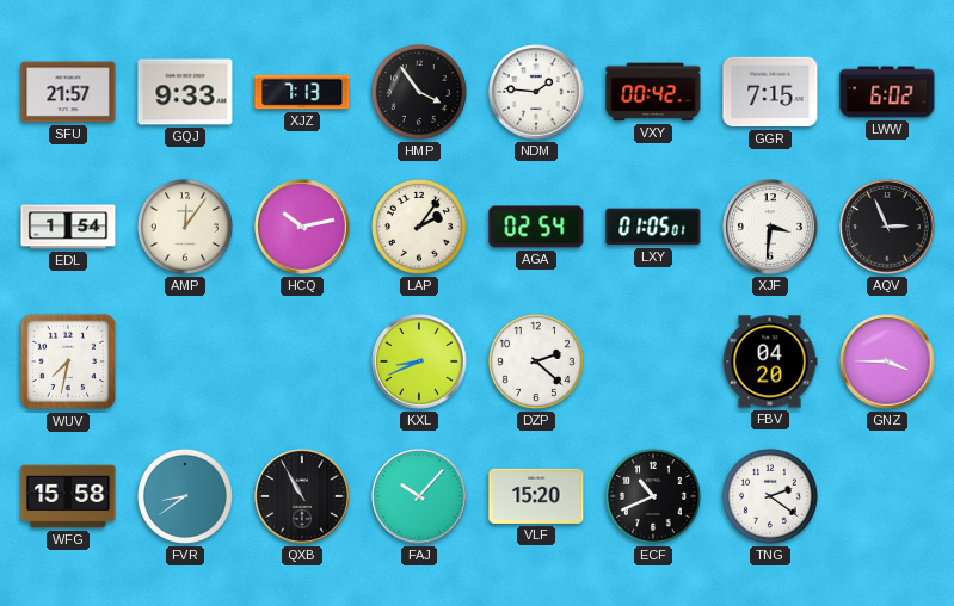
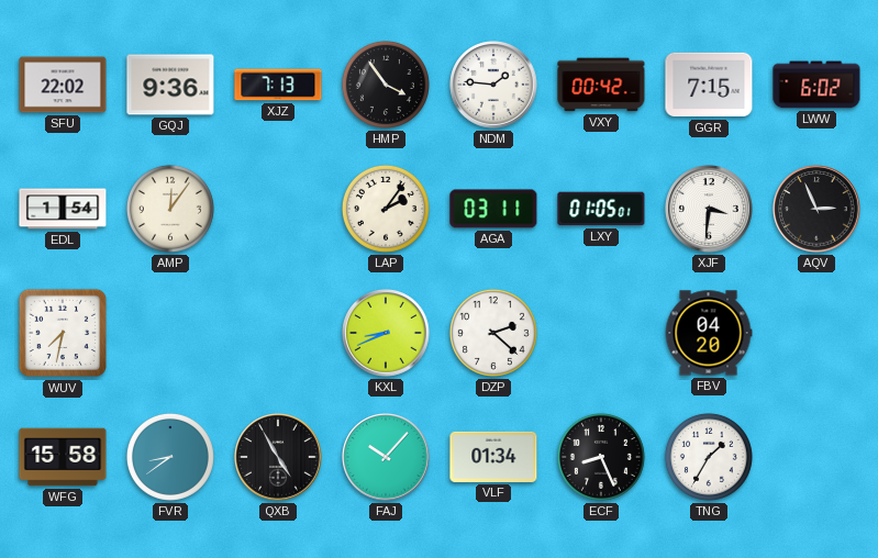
SFU: 21:57 -> 22:02 (63, 85)
GQJ: 9:33 -> 9:36 (170, 85)
HCQ: 10:13 -> none (302, 227)
AGA: 02:54 -> 03:11 (493, 209)
GNZ: 3:45 -> none (887, 361)
QXB: 10:55 -> 4:55 (278, 457)
VLF: 15:20 -> 01:34 (493, 457)
ECF: 10:41 -> 8:26 (601, 457)
TNG: 2:21 -> 1:35 (709, 457)
